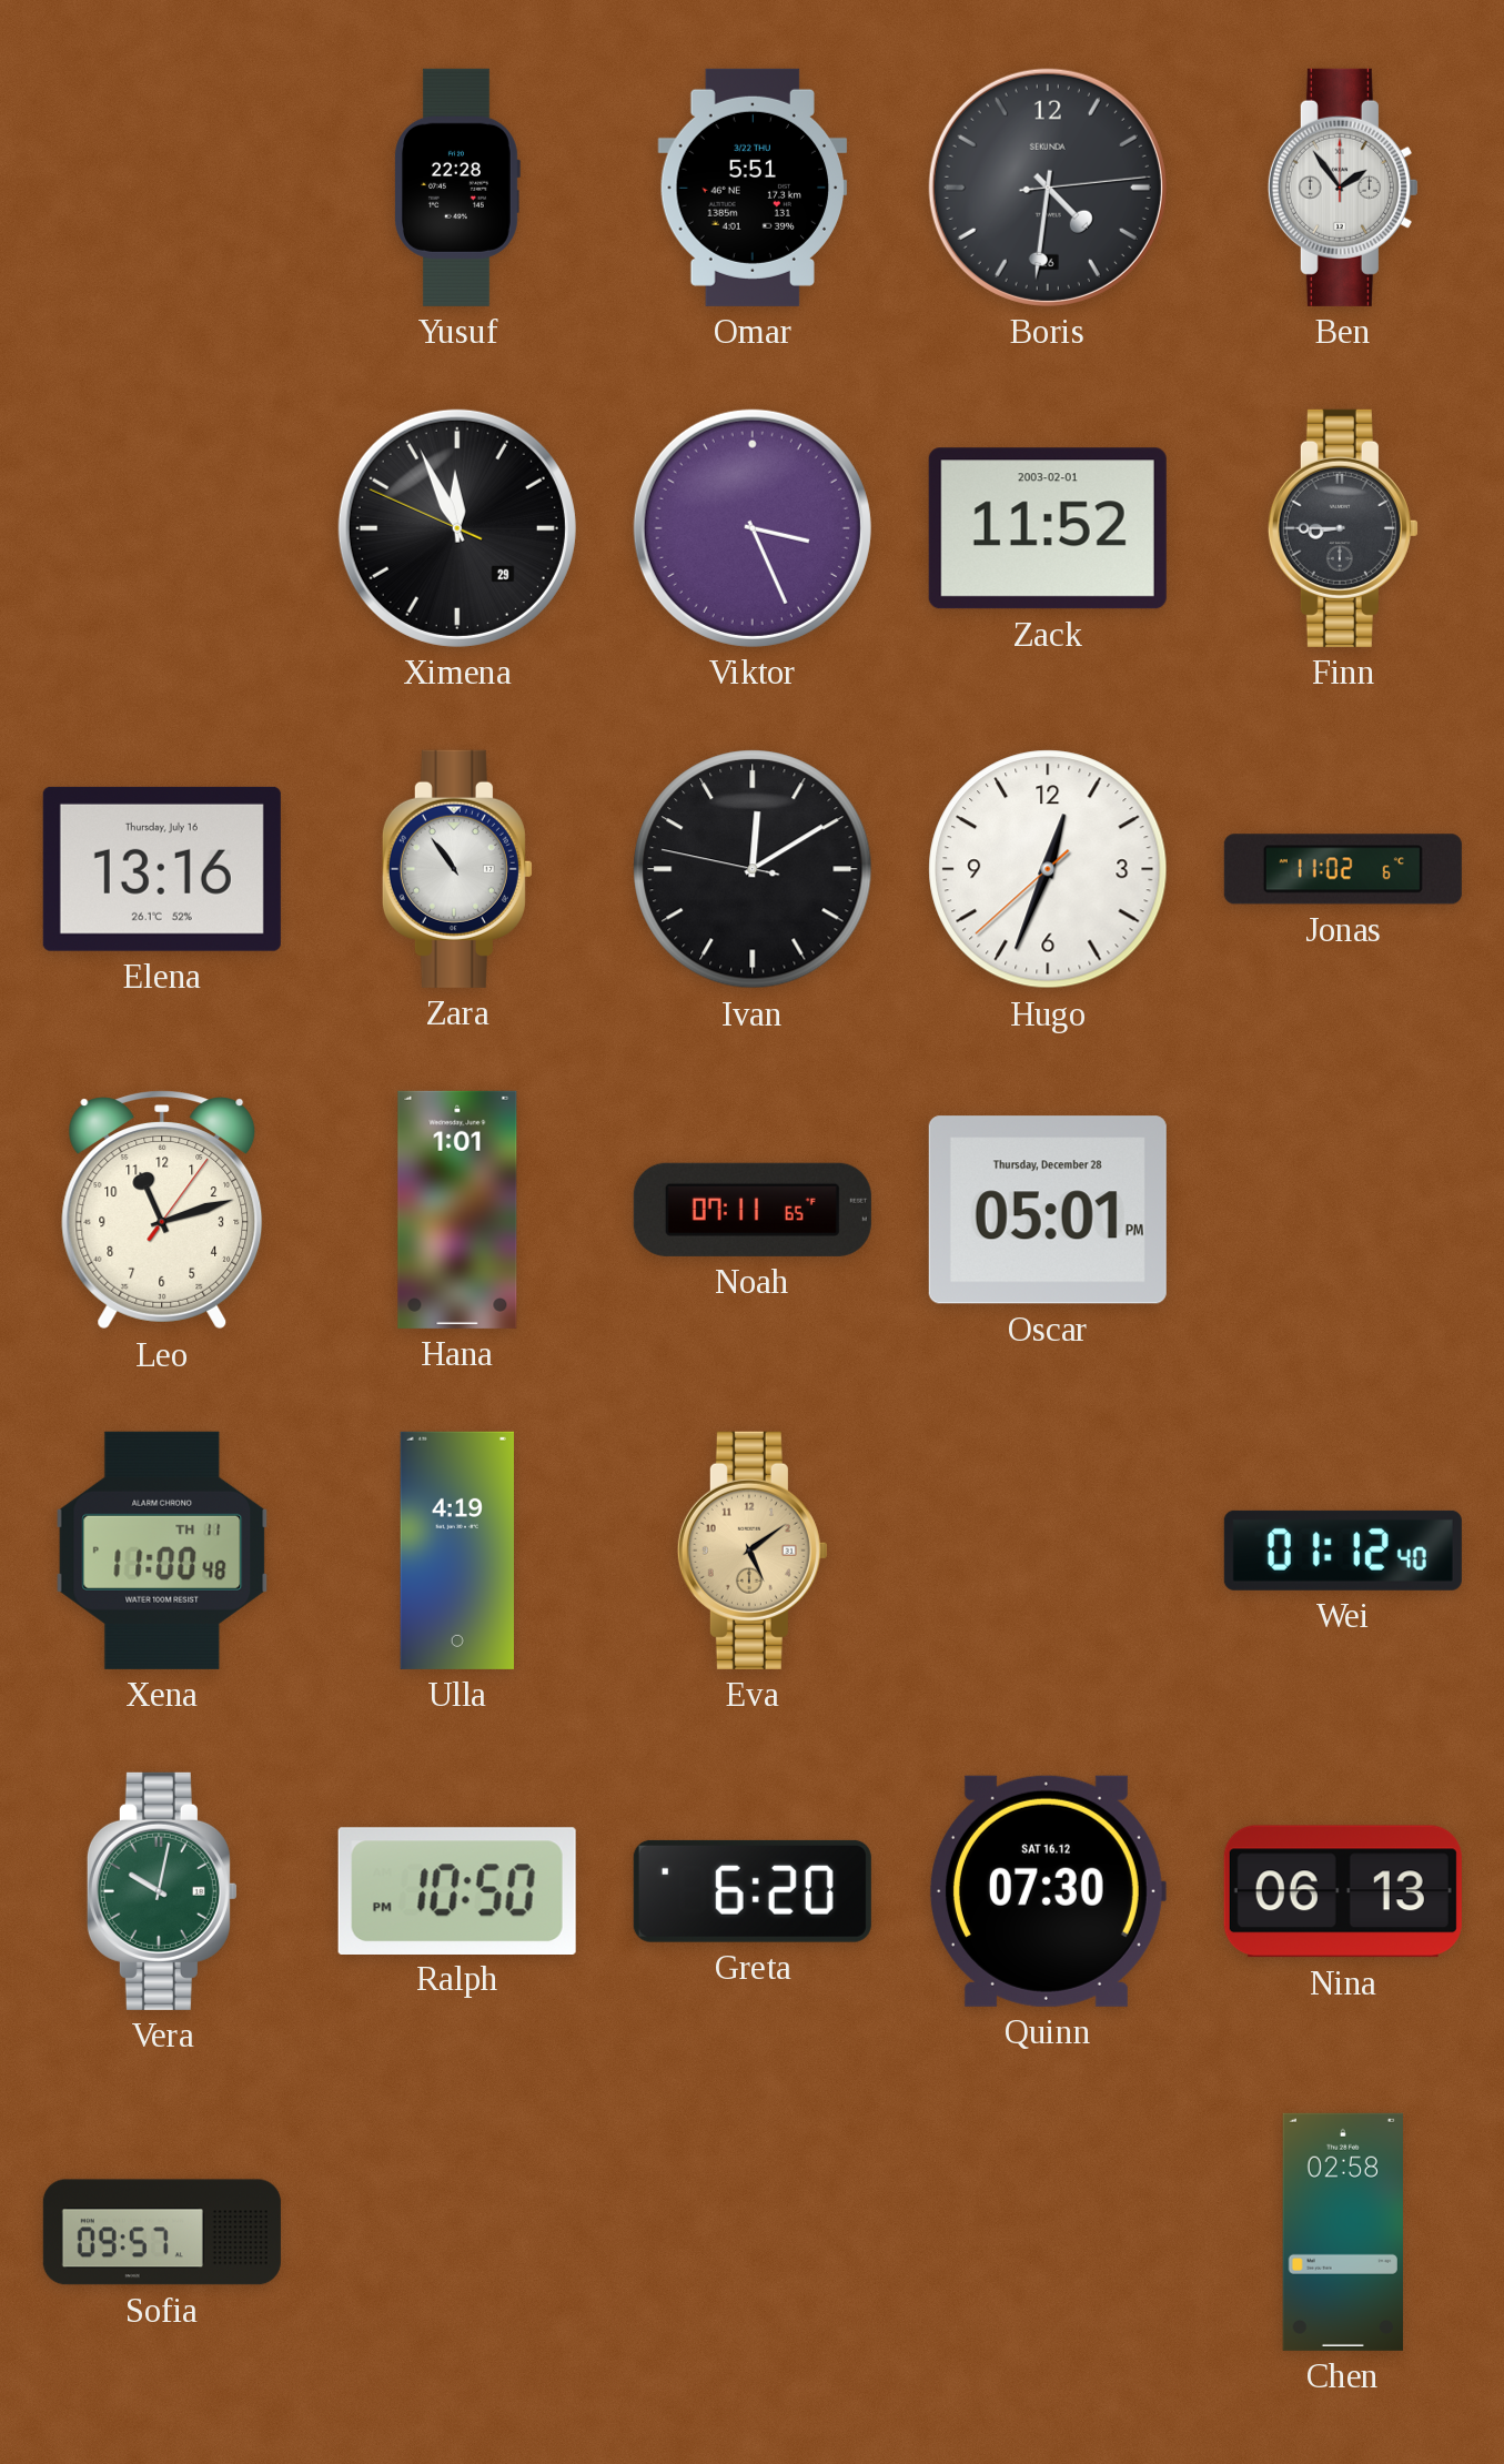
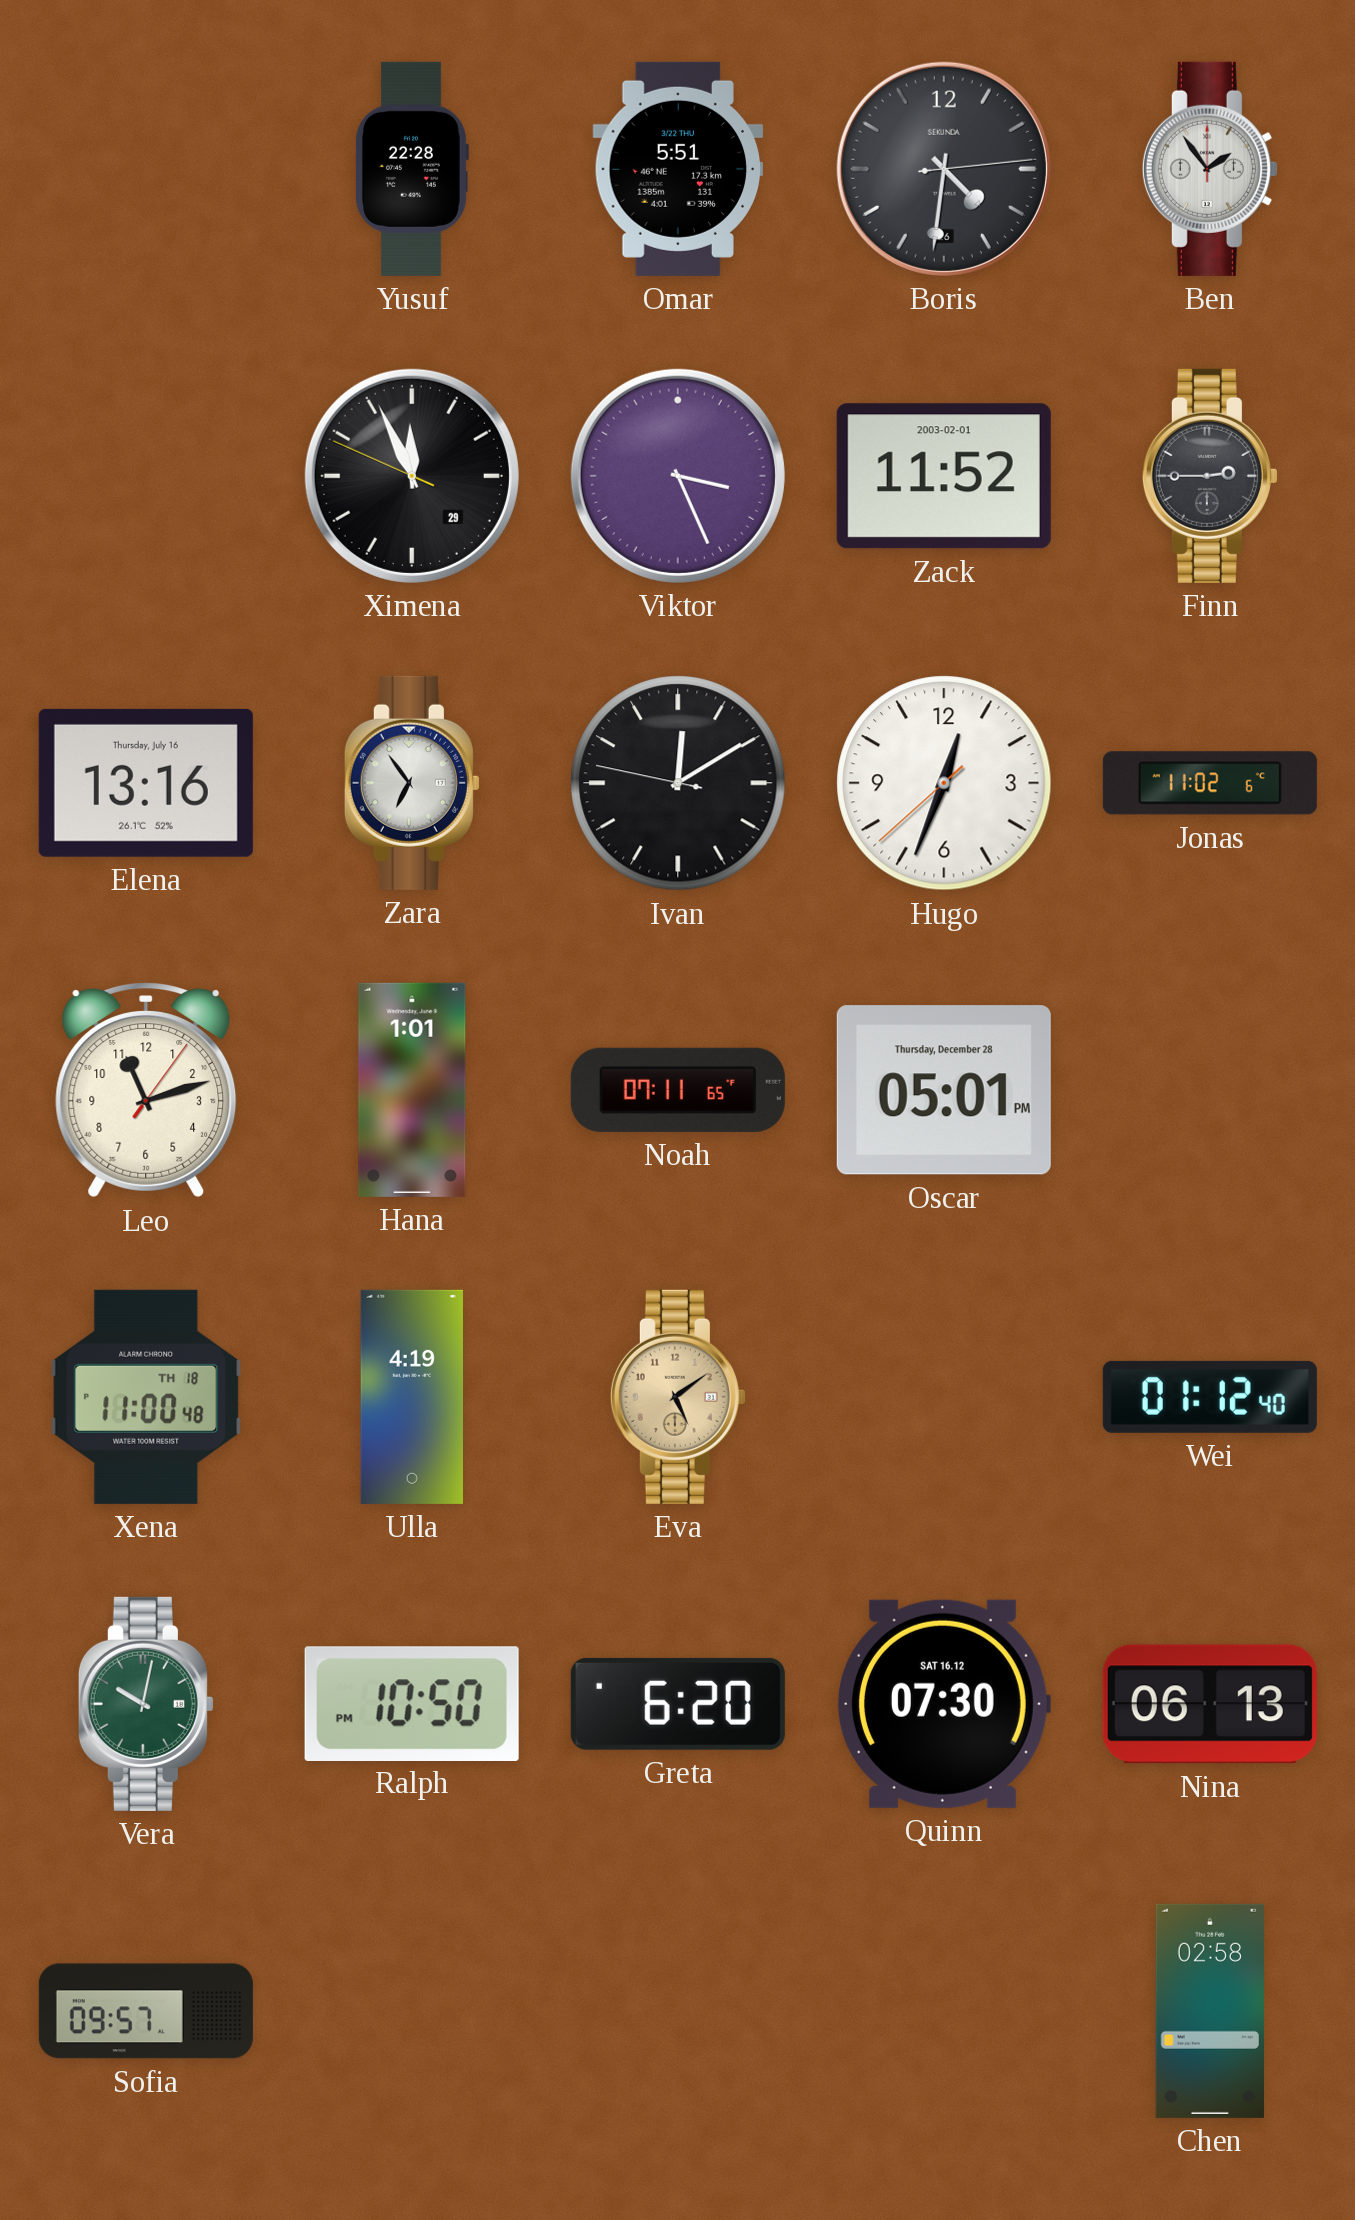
Finn: 8:45 -> 2:45 (1210, 476)
Zara: 10:54 -> 6:54 (412, 783)
Xena date: TH 11 -> TH 18 (146, 1397)
